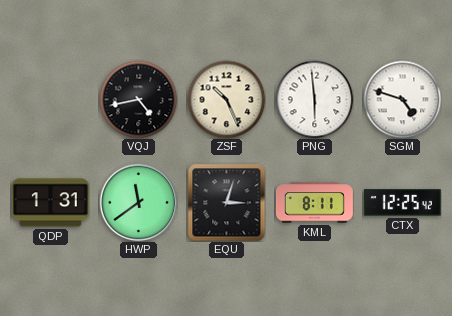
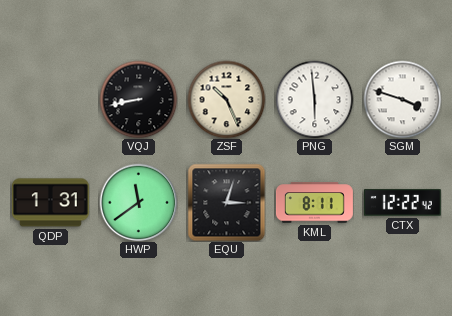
VQJ: 4:43 -> 8:43 (138, 99)
SGM: 4:48 -> 3:48 (402, 99)
CTX: 12:25 -> 12:22 (402, 203)
